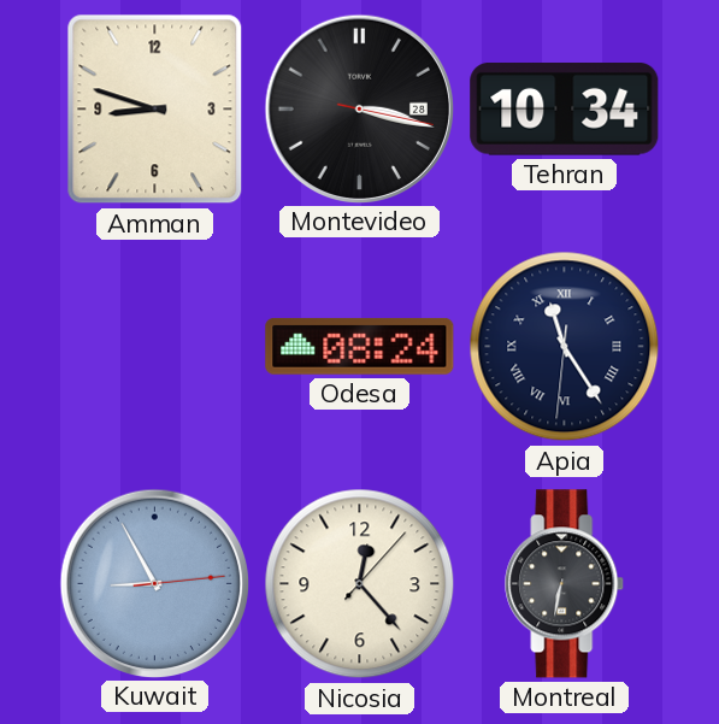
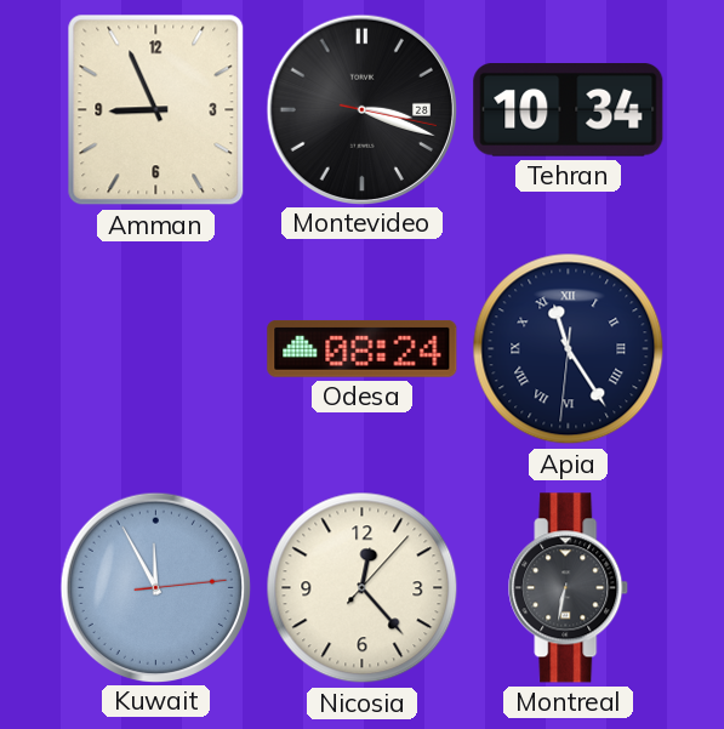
Amman: 8:48 -> 8:56 (156, 110)
Montevideo: 3:17 -> 3:18 (361, 109)
Kuwait: 8:55 -> 11:55 (155, 587)
